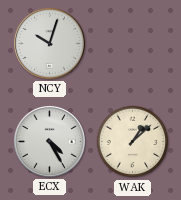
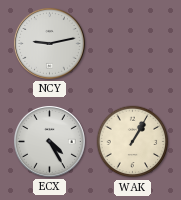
NCY: 10:03 -> 9:13 (49, 43)
WAK: 1:08 -> 1:05 (133, 142)
